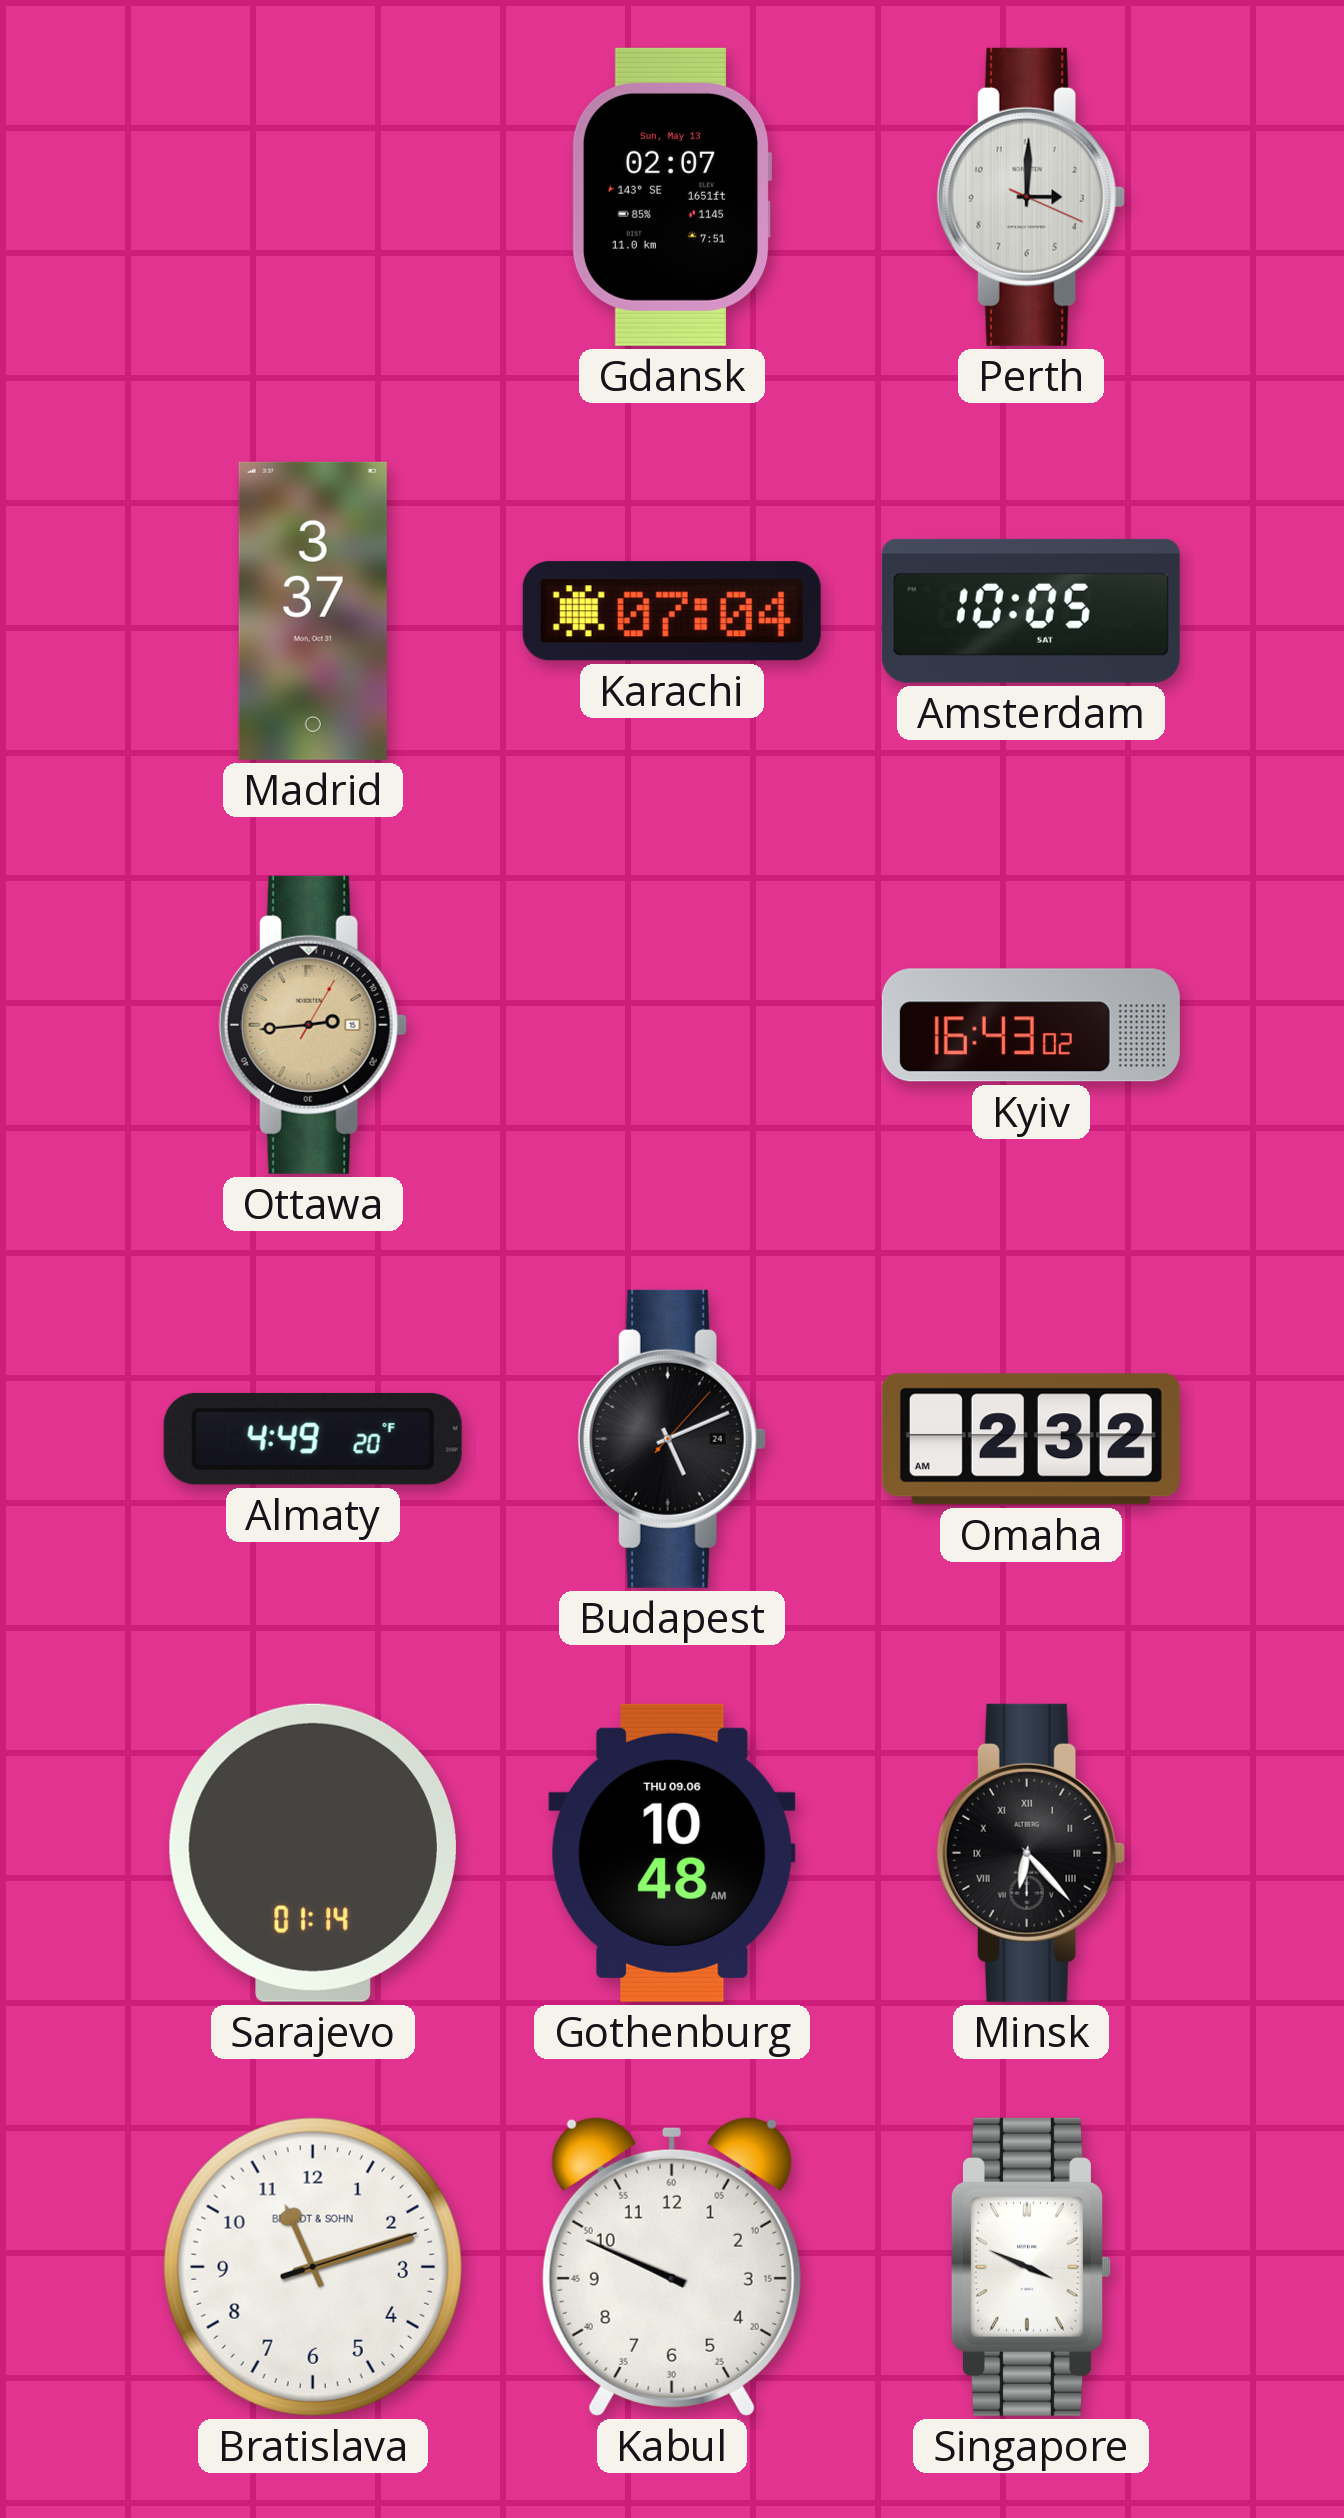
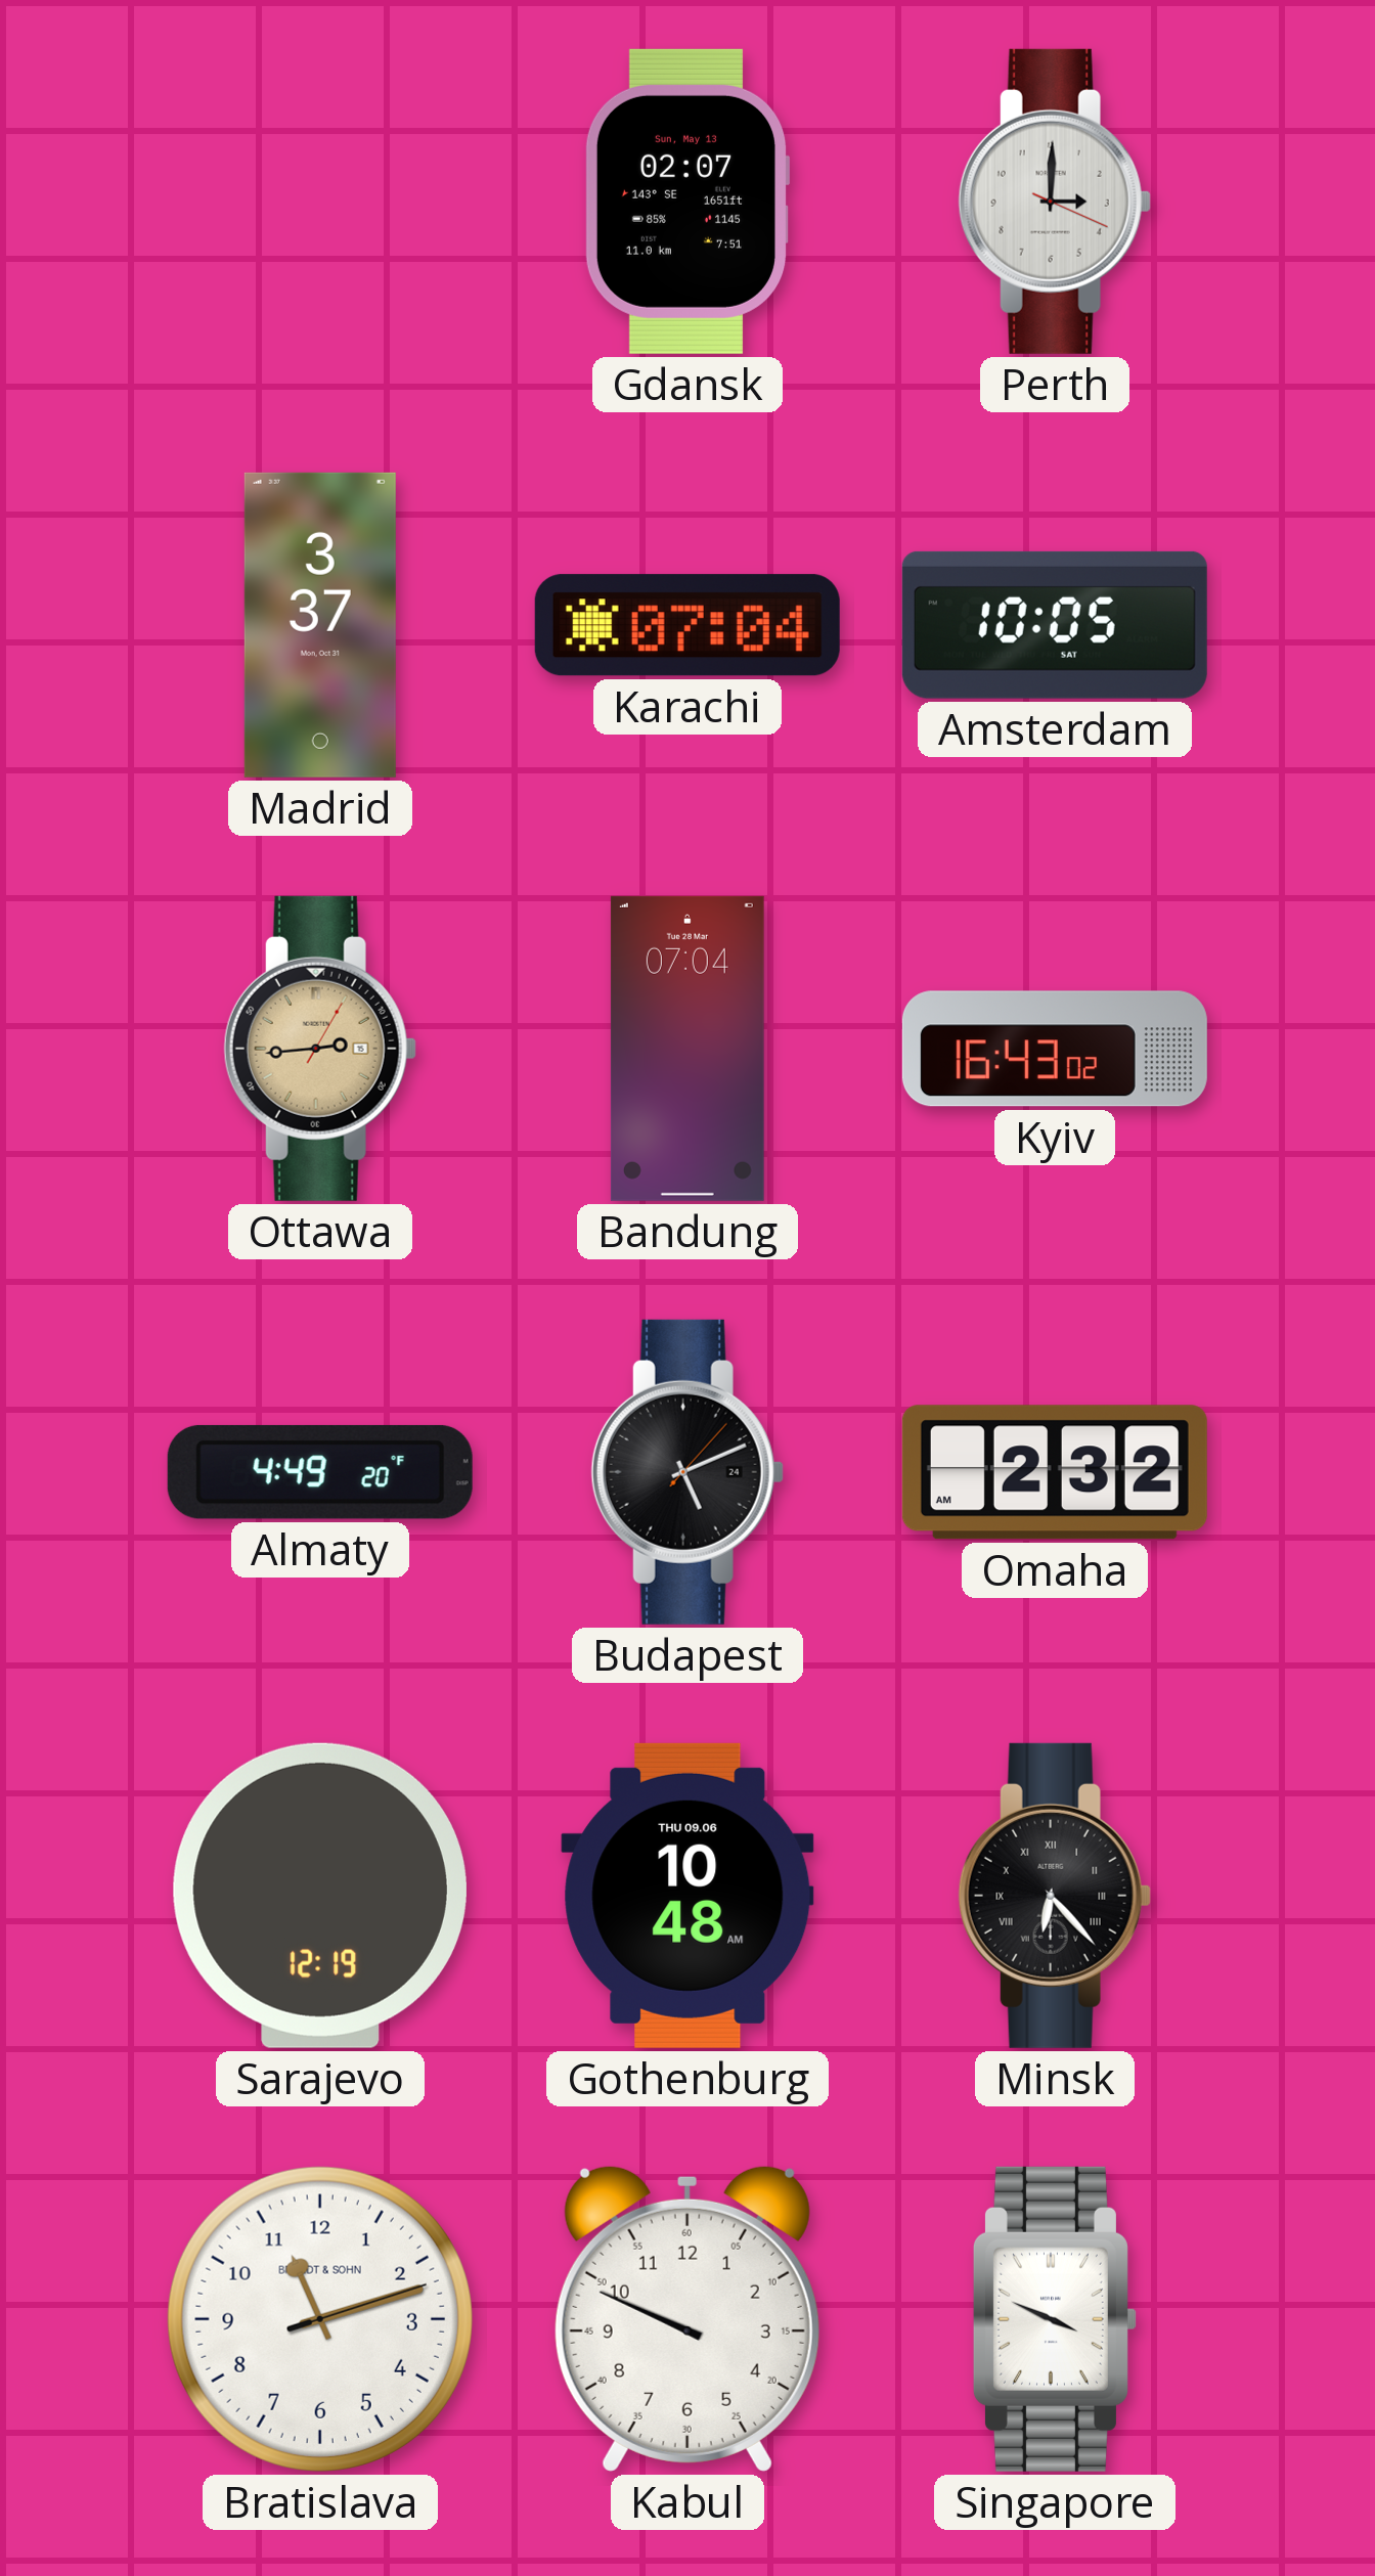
Bandung: none -> 07:04 (687, 1049)
Sarajevo: 01:14 -> 12:19 (320, 1896)
